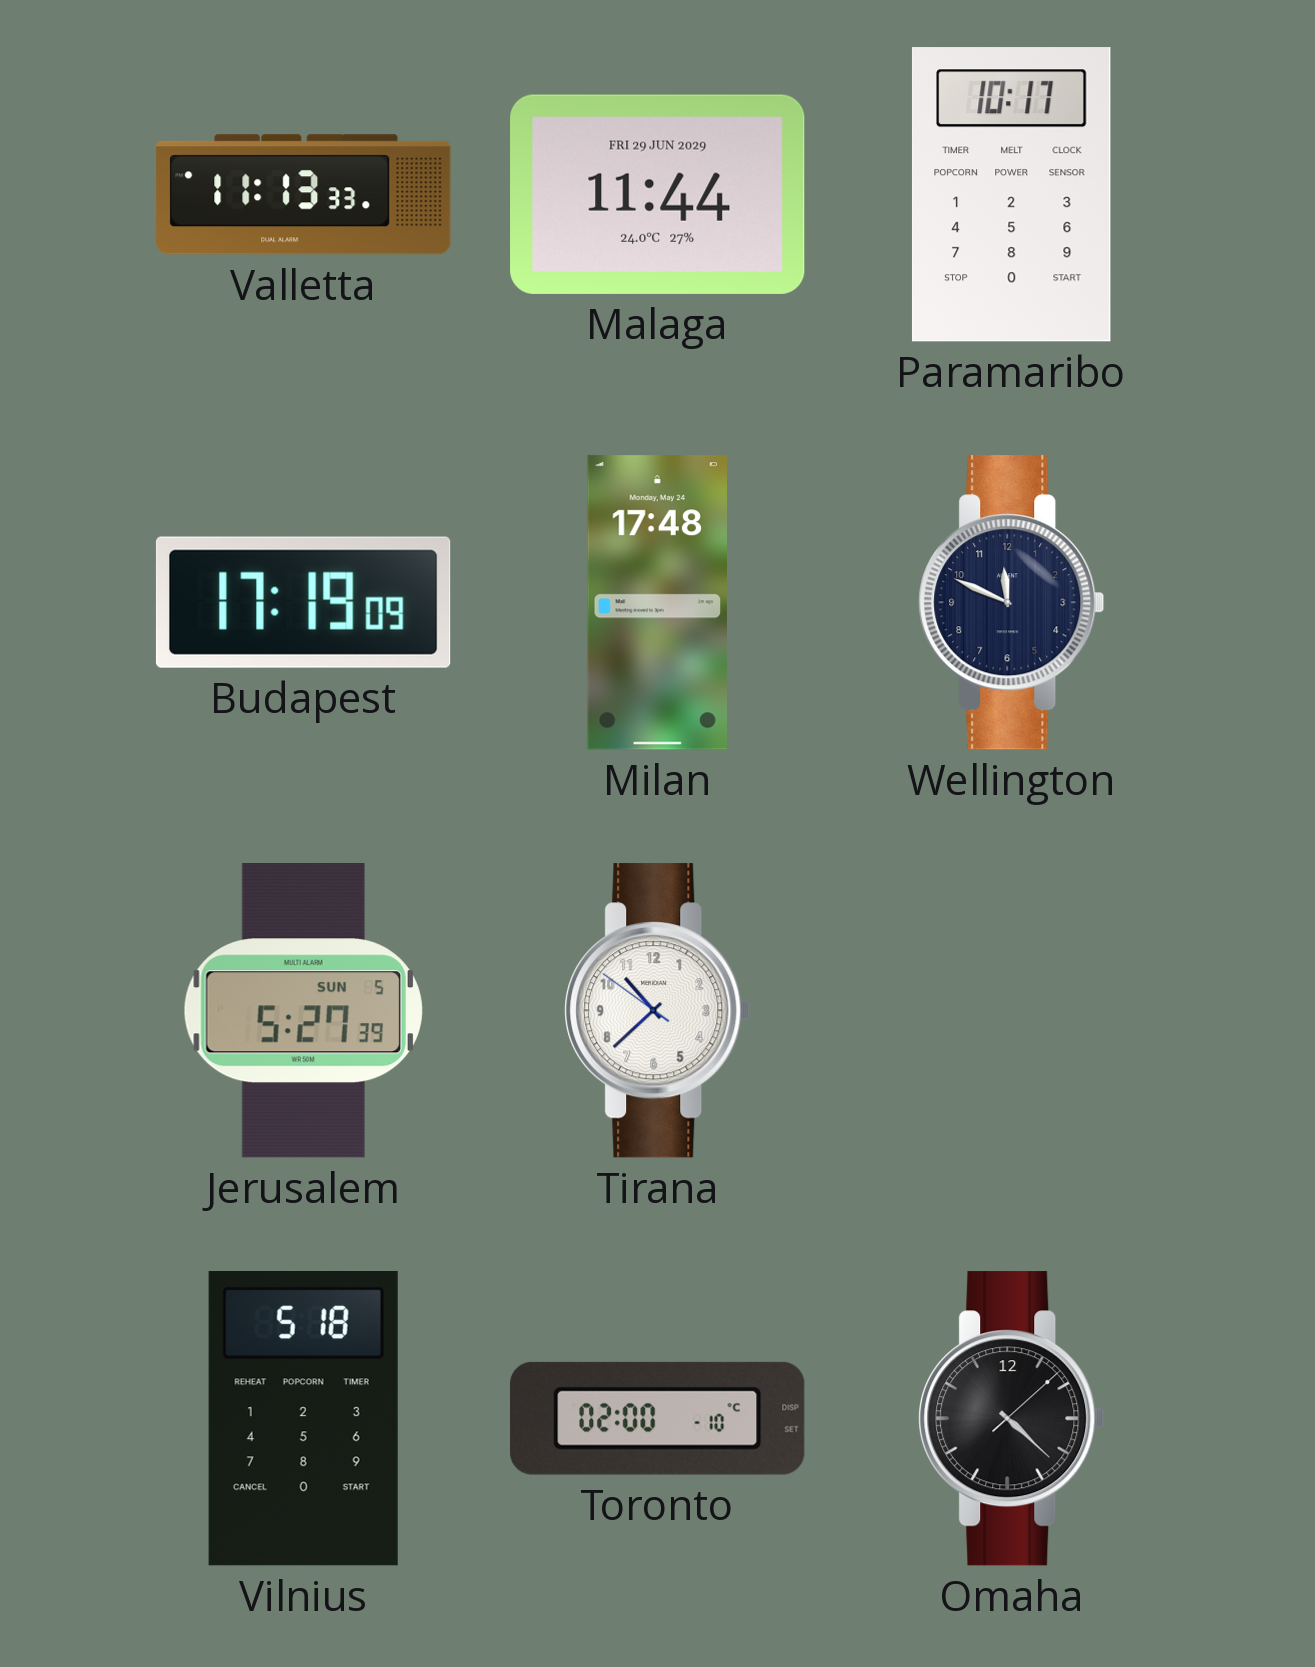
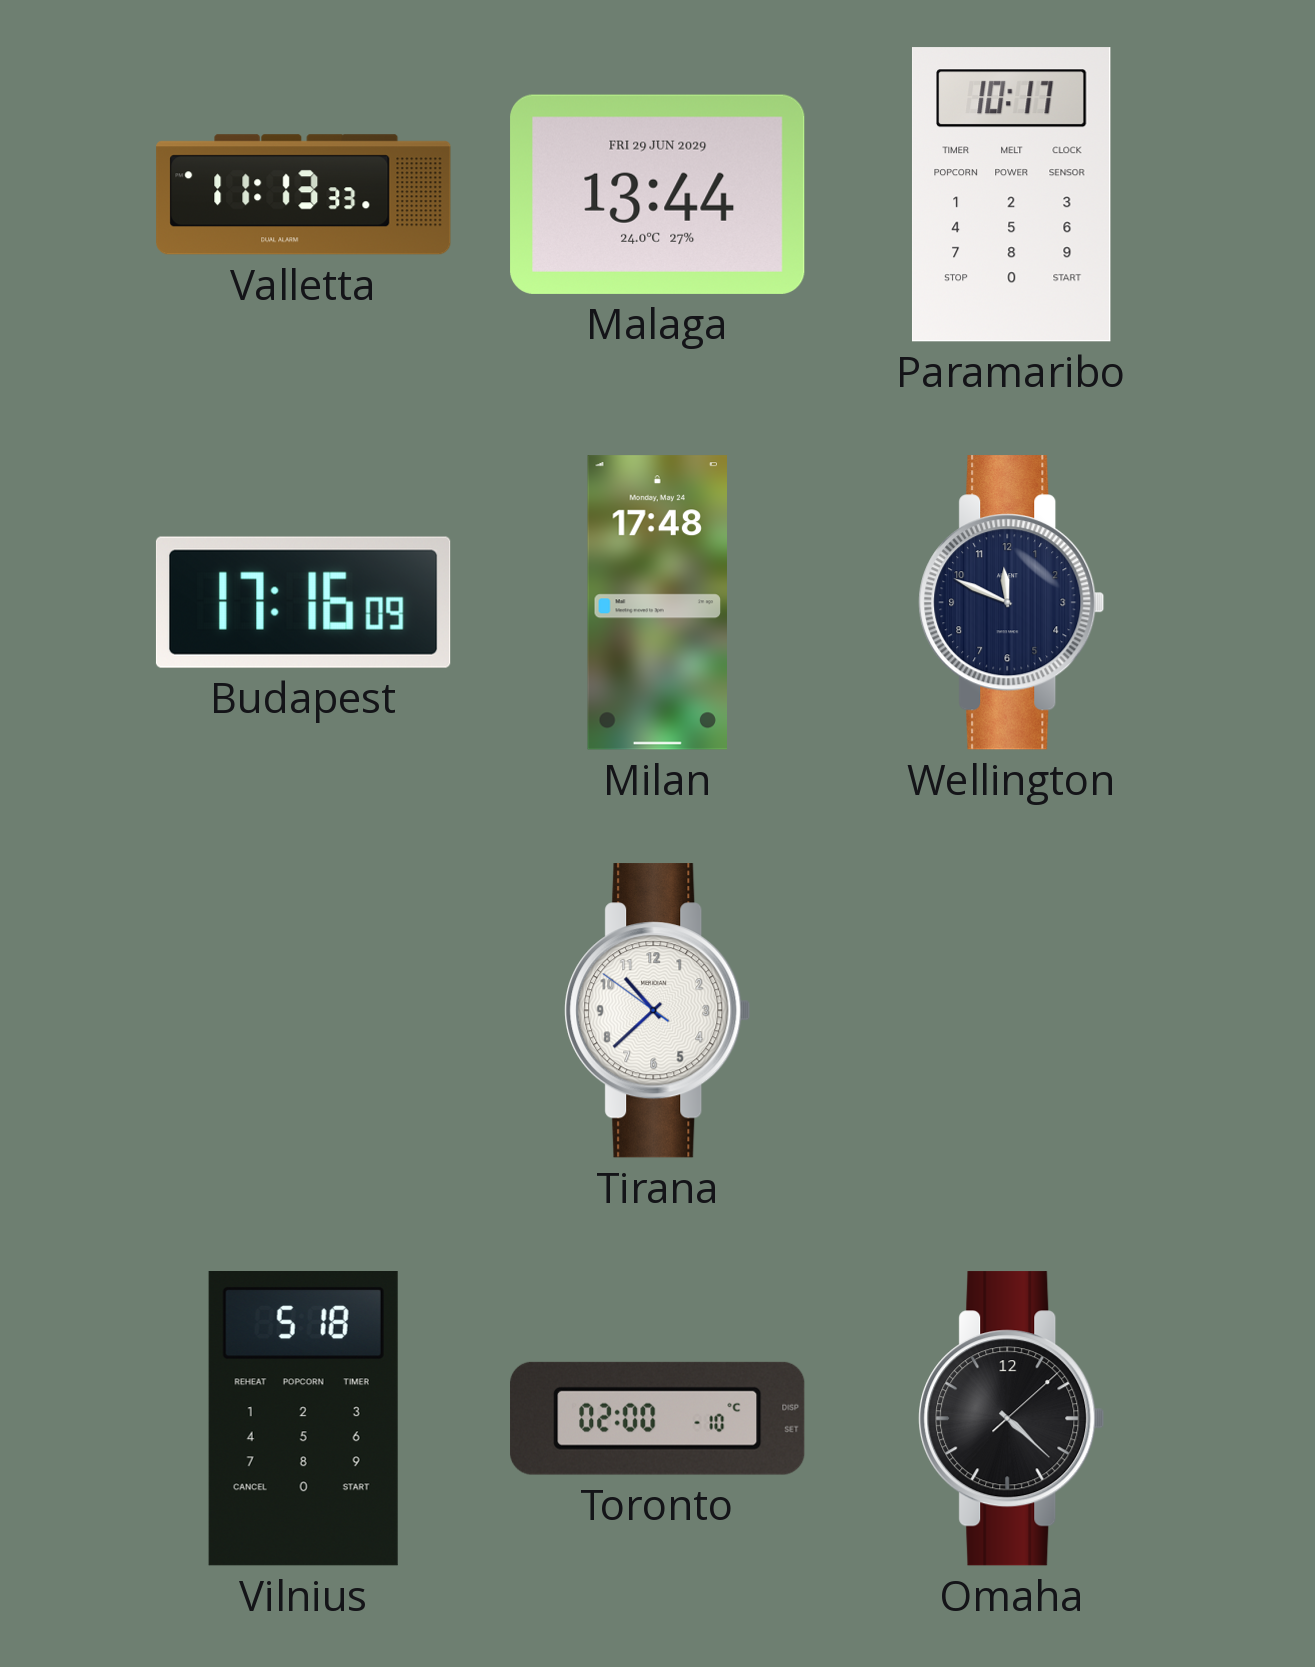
Malaga: 11:44 -> 13:44 (658, 194)
Budapest: 17:19 -> 17:16 (303, 602)
Jerusalem: 5:27 -> none (303, 1011)
